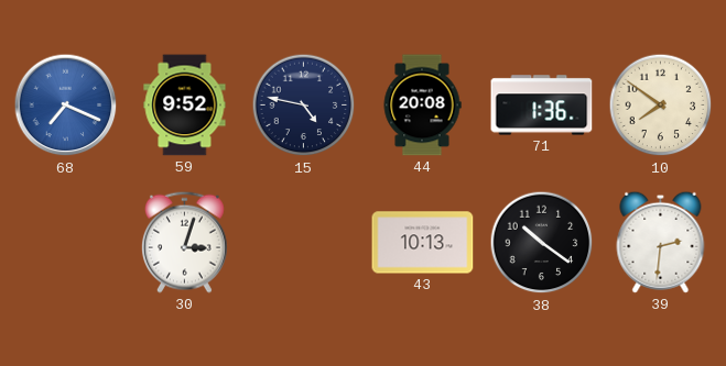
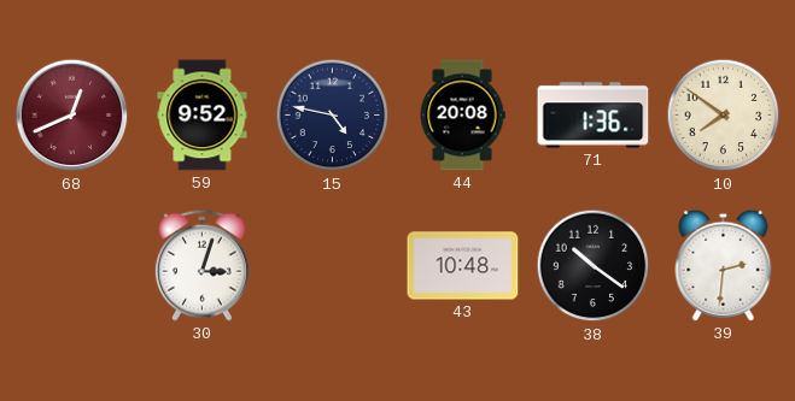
68: 7:19 -> 12:41 (72, 116)
68 dial: blue -> burgundy (72, 116)
43: 10:13 -> 10:48 (463, 266)
